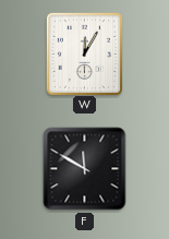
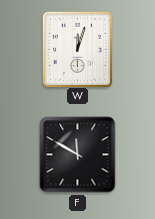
W: 12:05 -> 12:03 (77, 49)
